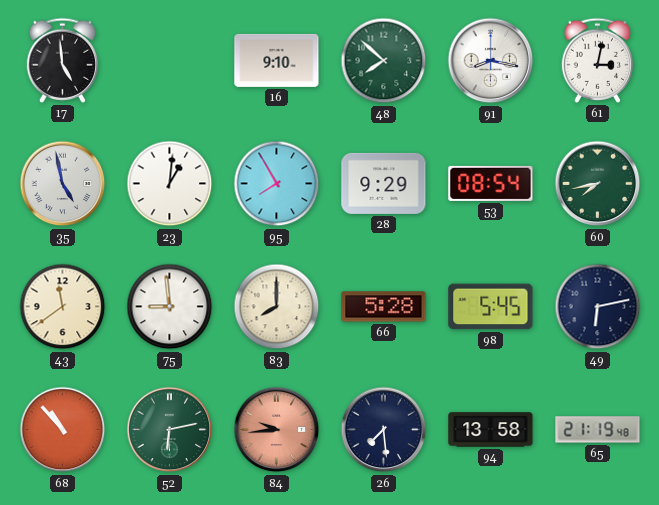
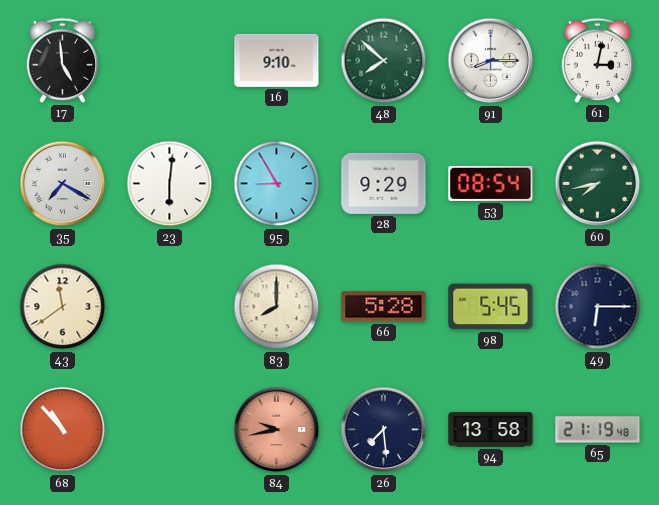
91: 8:17 -> 8:15 (491, 61)
35: 4:58 -> 7:20 (63, 184)
23: 1:01 -> 6:01 (170, 184)
95: 7:55 -> 8:55 (277, 184)
75: 8:59 -> none (170, 307)
49: 6:13 -> 6:15 (598, 307)
52: 6:13 -> none (170, 430)
84: 9:44 -> 9:43 (277, 430)
